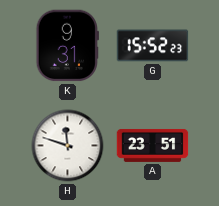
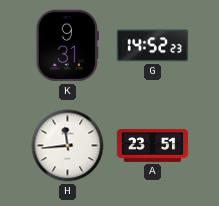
G: 15:52 -> 14:52 (153, 46)
H: 11:48 -> 11:44 (68, 146)
